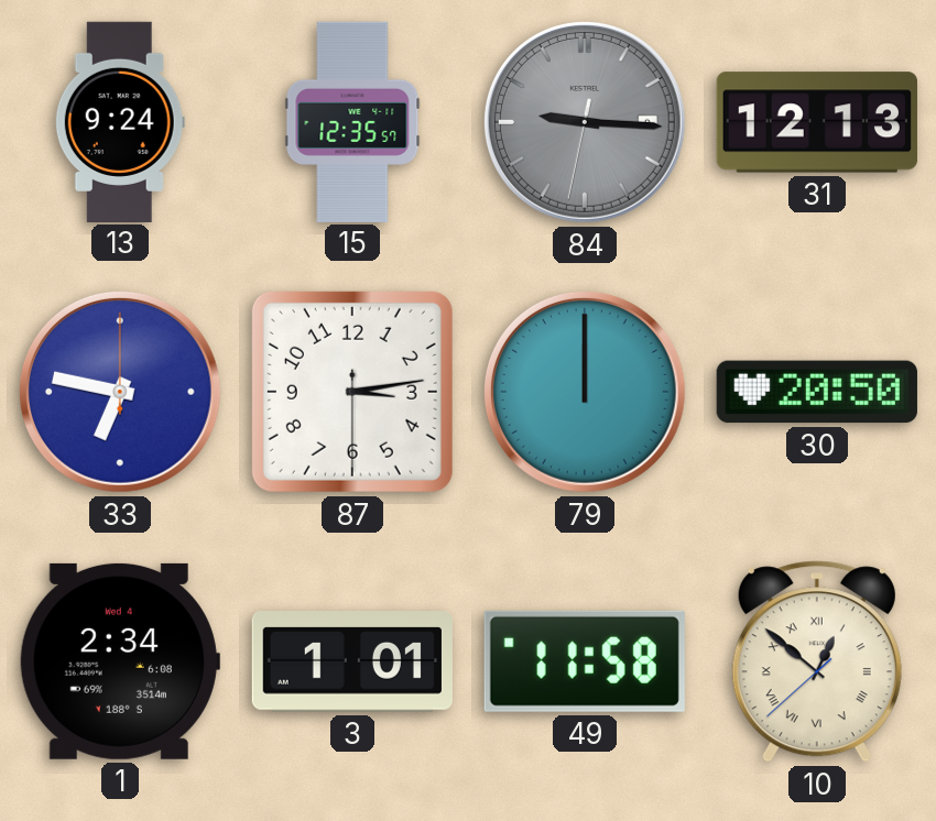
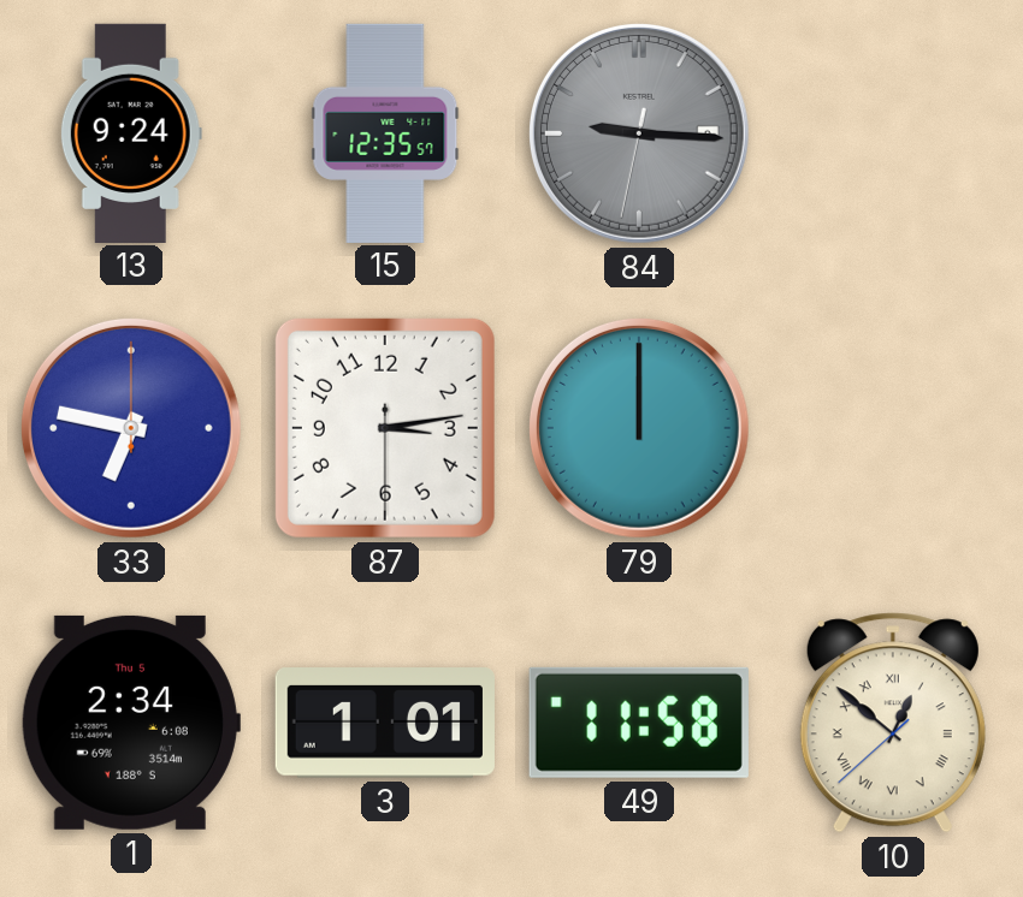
31: 12:13 -> none (817, 122)
30: 20:50 -> none (817, 392)
1 date: Wed 4 -> Thu 5 (131, 723)
